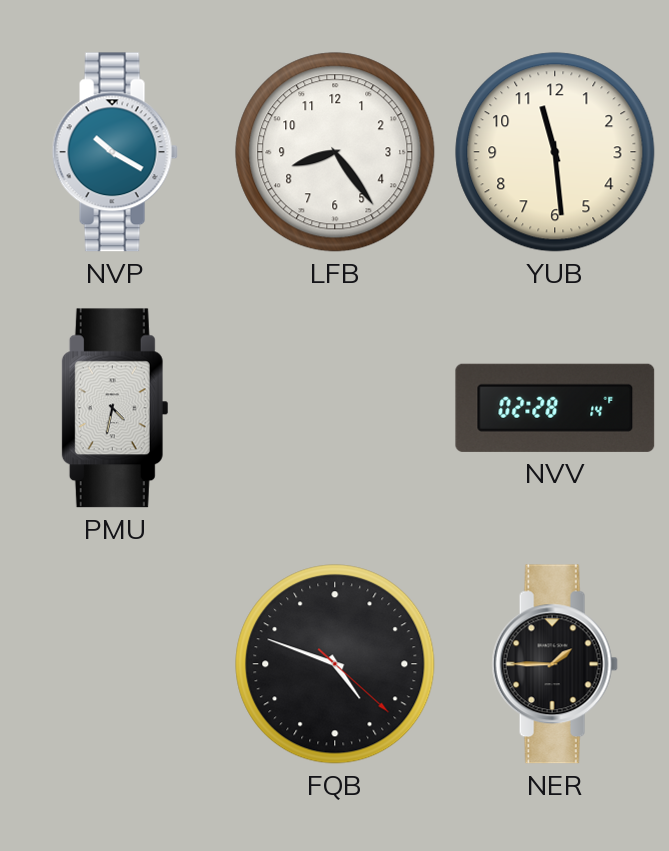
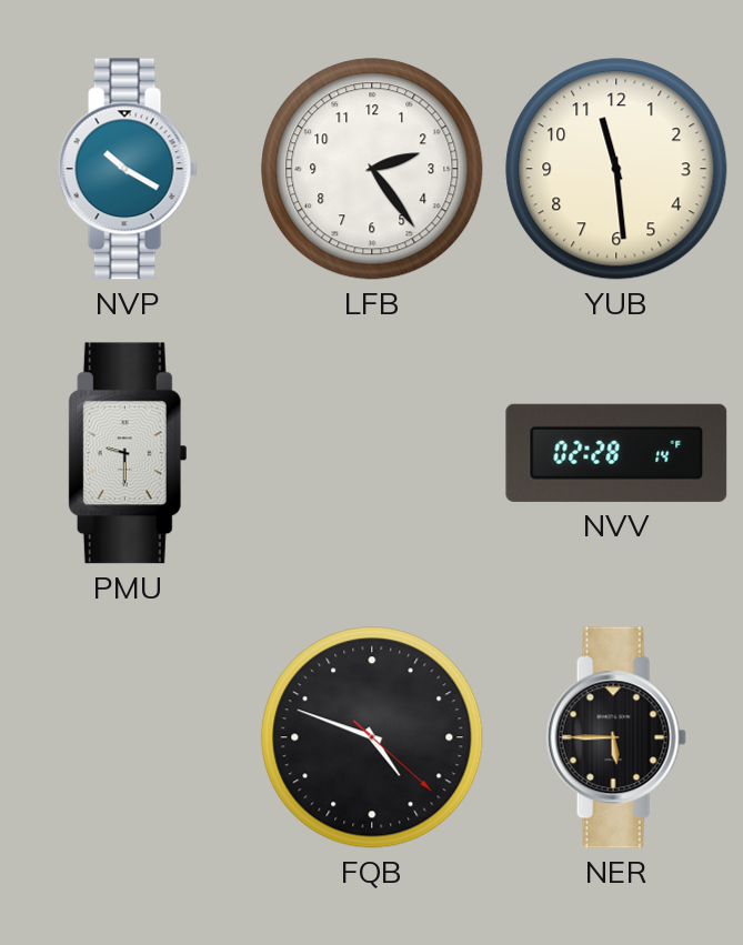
LFB: 8:24 -> 2:24 (372, 169)
PMU: 4:32 -> 9:30 (128, 453)
NER: 1:45 -> 5:45 (616, 737)
